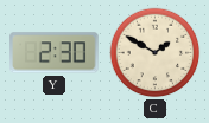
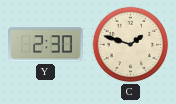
C: 1:50 -> 1:48 (131, 45)
